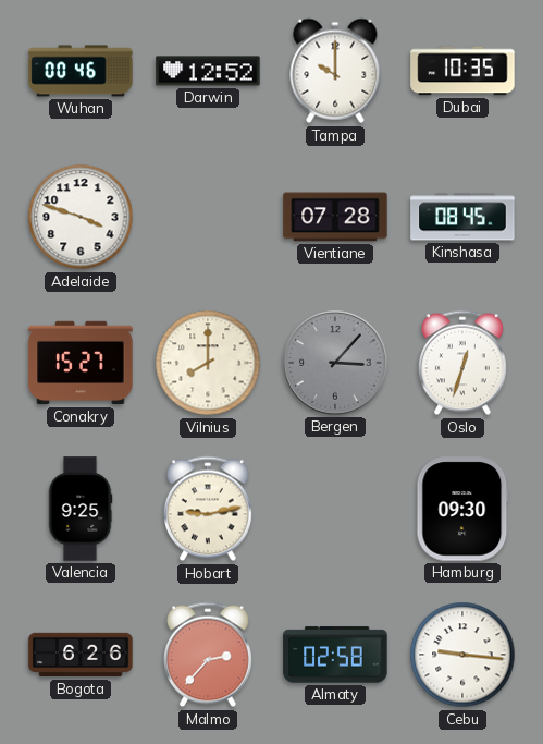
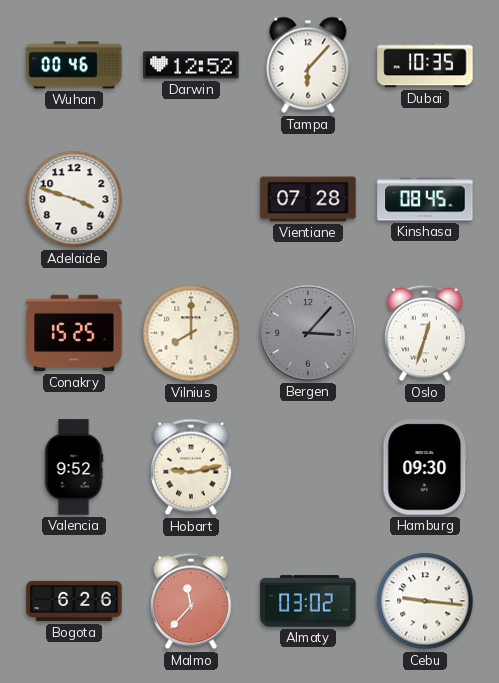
Tampa: 10:00 -> 6:07 (308, 65)
Conakry: 15:27 -> 15:25 (74, 333)
Valencia: 9:25 -> 9:52 (74, 467)
Malmo: 2:37 -> 11:37 (192, 601)
Almaty: 02:58 -> 03:02 (308, 601)
